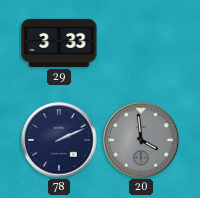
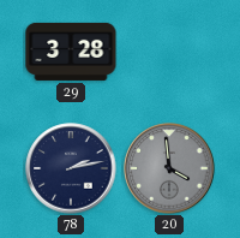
29: 3:33 -> 3:28 (71, 52)
78: 2:11 -> 2:13 (71, 168)
